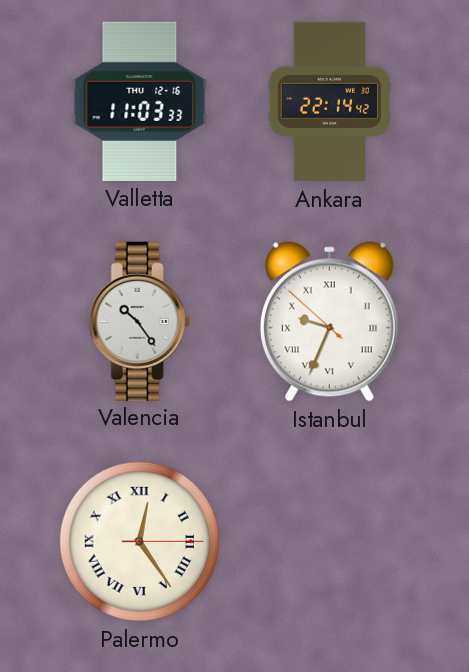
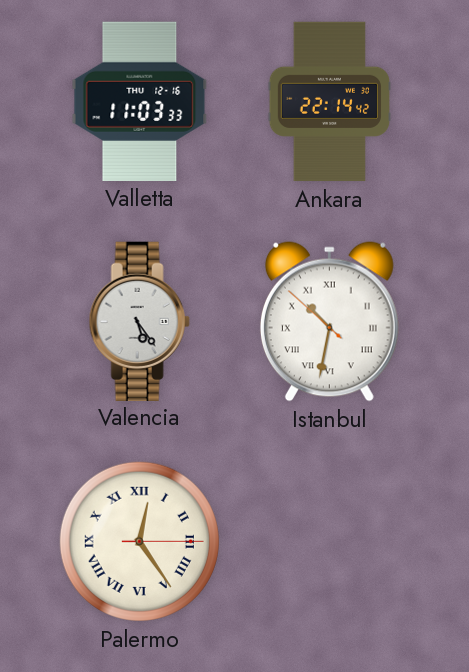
Valencia: 10:24 -> 5:24 (139, 321)
Istanbul: 9:33 -> 10:31 (329, 322)
